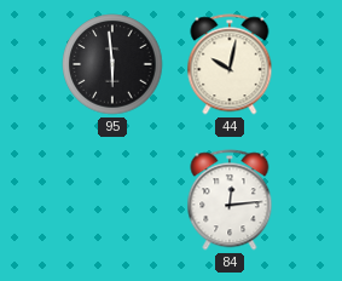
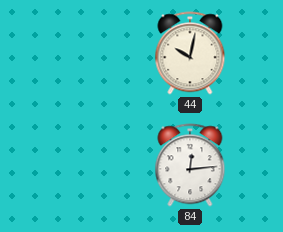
95: 5:59 -> none (112, 64)
